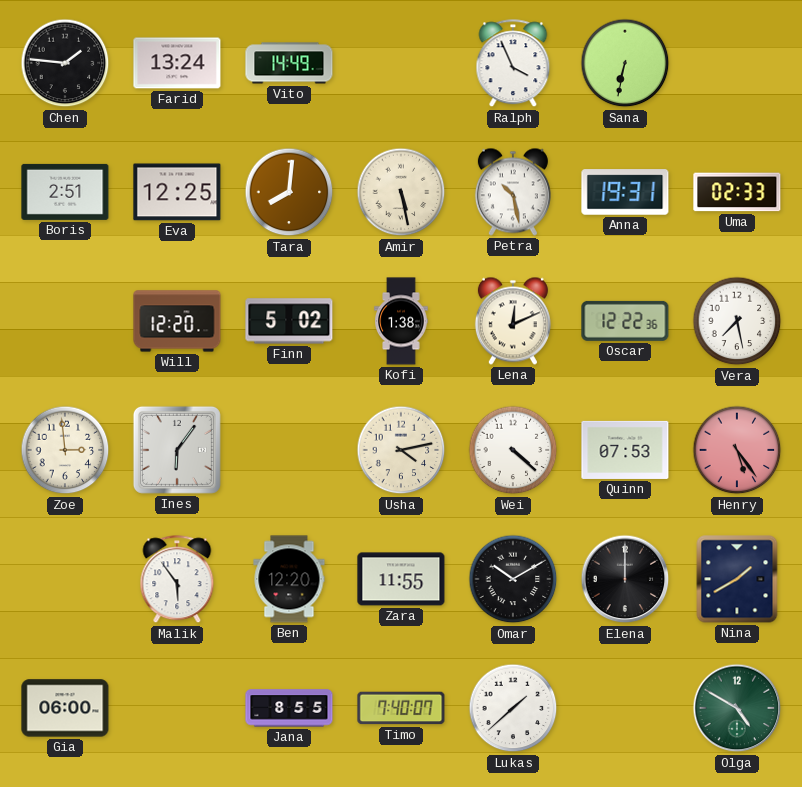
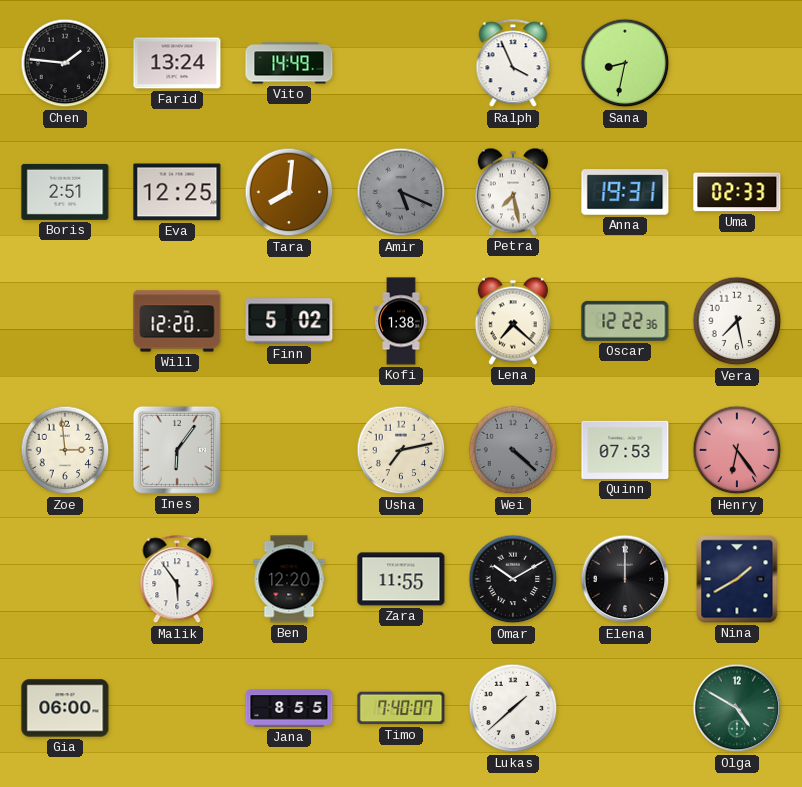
Sana: 6:32 -> 8:32 (625, 63)
Amir: 5:28 -> 5:19 (401, 192)
Amir dial: cream -> grey (401, 192)
Petra: 10:28 -> 7:28 (513, 192)
Lena: 12:11 -> 7:22 (513, 321)
Usha: 4:13 -> 7:13 (401, 450)
Wei dial: white -> grey (513, 450)
Henry: 5:24 -> 6:24 (737, 450)
